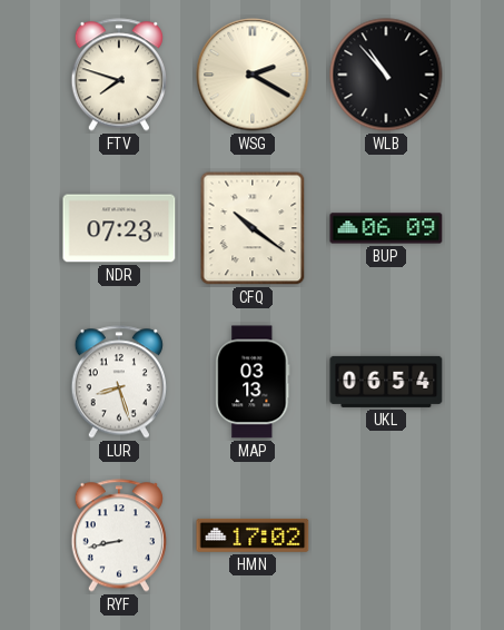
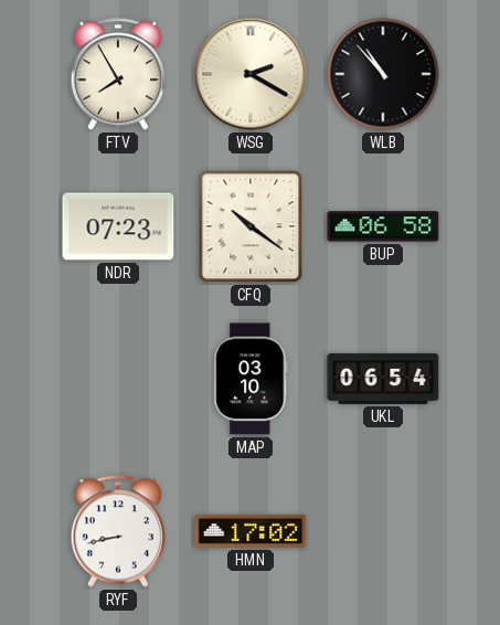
FTV: 7:48 -> 7:55 (117, 74)
BUP: 06:09 -> 06:58 (383, 226)
LUR: 8:27 -> none (118, 382)
MAP: 03:13 -> 03:10 (251, 379)
